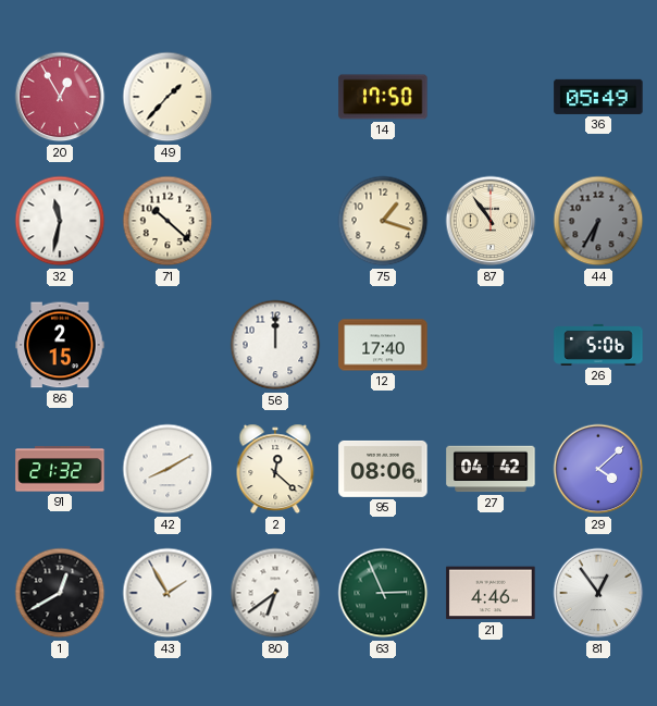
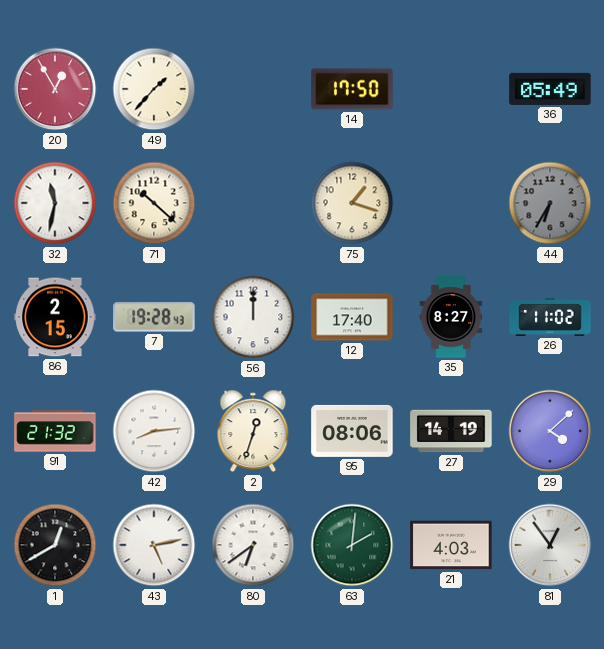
87: 10:54 -> none (491, 221)
7: none -> 19:28 (154, 317)
35: none -> 8:27 (451, 317)
26: 5:06 -> 11:02 (550, 317)
42: 8:10 -> 8:14 (154, 431)
2: 12:22 -> 12:33 (253, 431)
27: 04:42 -> 14:19 (451, 431)
43: 1:55 -> 5:13 (154, 545)
63: 2:56 -> 2:01 (352, 545)
21: 4:46 -> 4:03 (451, 545)
